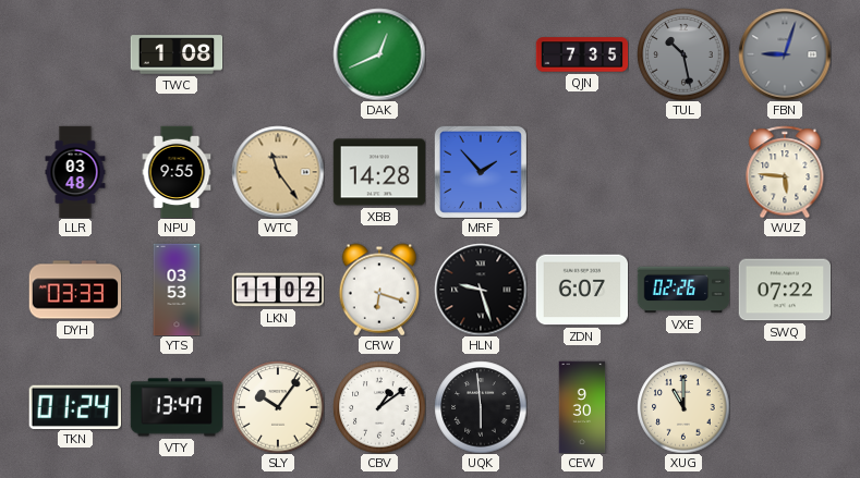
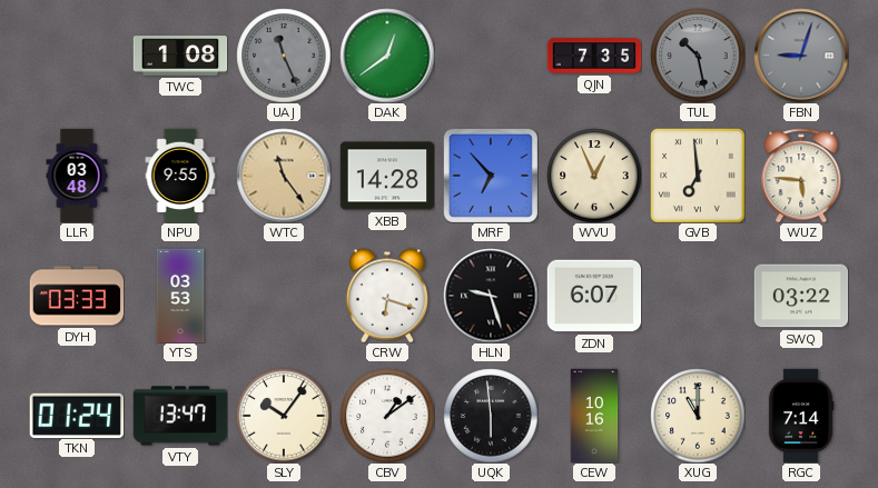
UAJ: none -> 11:26 (284, 56)
DAK: 12:41 -> 12:39 (387, 56)
MRF: 1:53 -> 6:53 (491, 176)
WVU: none -> 12:56 (594, 176)
GVB: none -> 6:59 (698, 176)
LKN: 11:02 -> none (278, 290)
VXE: 02:26 -> none (683, 290)
SWQ: 07:22 -> 03:22 (801, 296)
CEW: 9:30 -> 10:16 (594, 416)
RGC: none -> 7:14 (801, 416)
